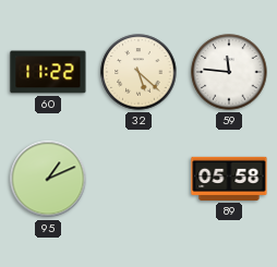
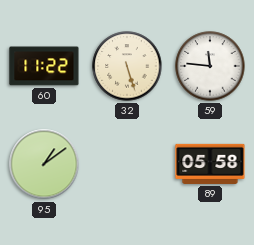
32: 5:22 -> 5:27 (127, 66)
95: 1:11 -> 1:09 (44, 164)
